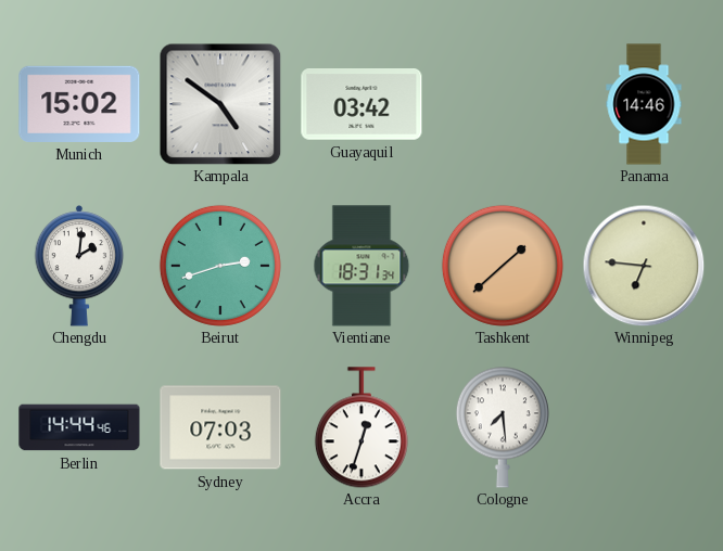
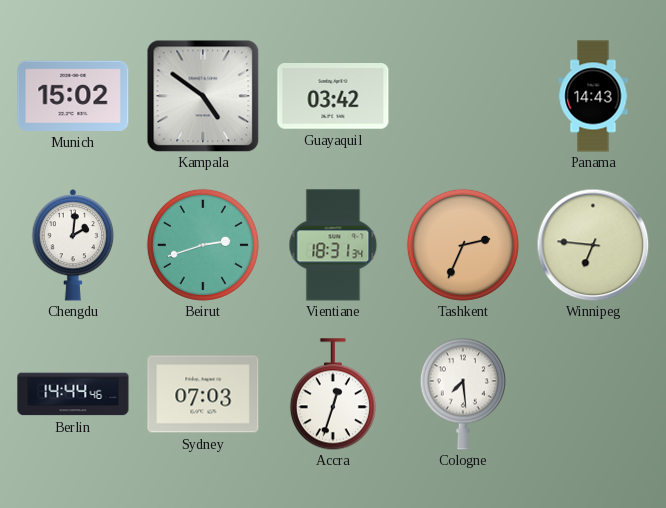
Panama: 14:46 -> 14:43 (593, 96)
Tashkent: 1:38 -> 2:34 (463, 245)
